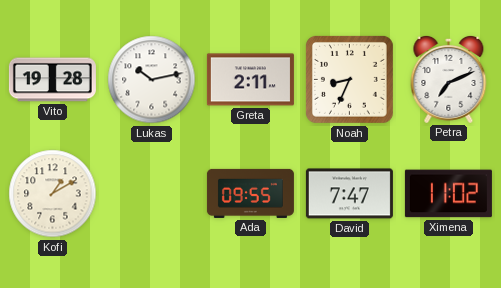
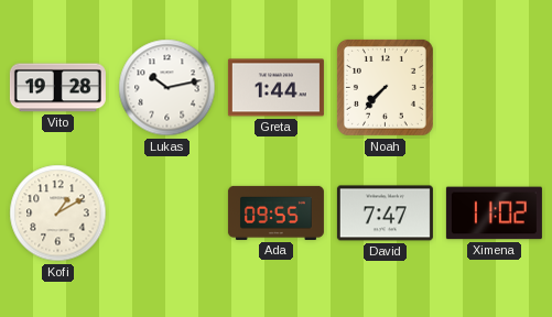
Greta: 2:11 -> 1:44 (275, 88)
Noah: 8:34 -> 7:37 (385, 87)
Petra: 7:11 -> none (449, 79)
